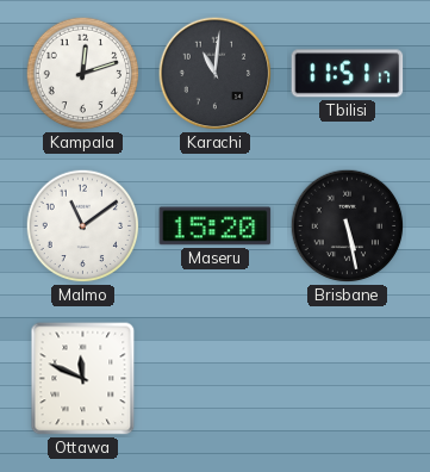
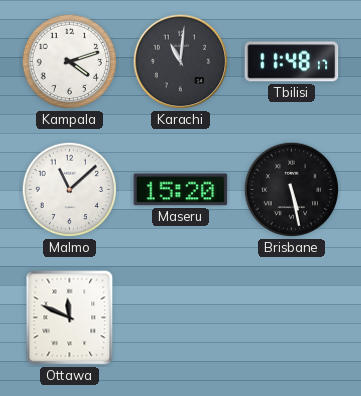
Kampala: 12:12 -> 4:12 (70, 62)
Tbilisi: 11:51 -> 11:48 (292, 62)
Malmo: 11:09 -> 11:08 (70, 190)
